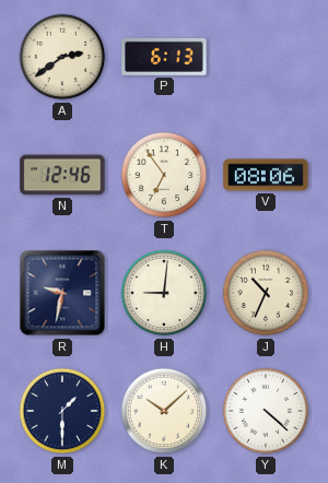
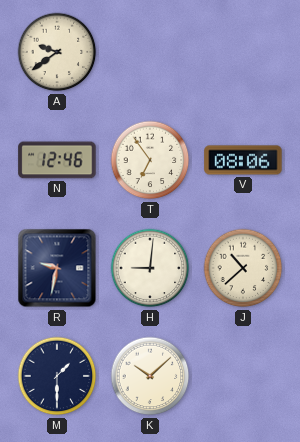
A: 2:39 -> 9:39 (57, 52)
P: 6:13 -> none (164, 57)
J: 10:34 -> 10:38 (243, 268)
Y: 4:22 -> none (266, 411)
